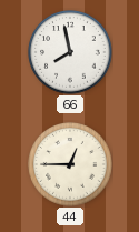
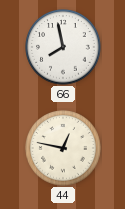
44: 12:45 -> 12:47 (63, 148)
